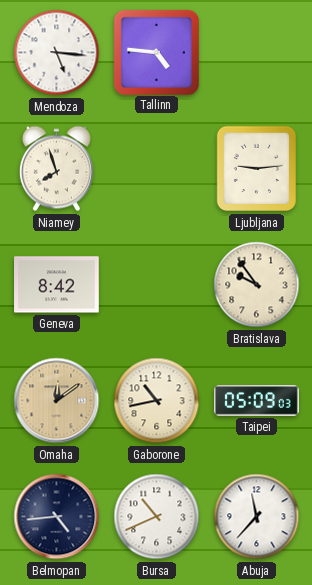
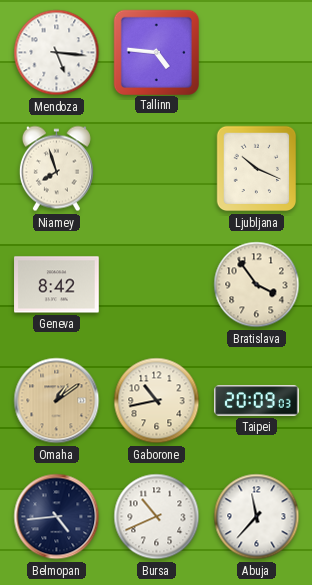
Ljubljana: 9:14 -> 10:19 (257, 169)
Bratislava: 9:54 -> 3:54 (257, 285)
Omaha: 12:09 -> 1:09 (57, 401)
Taipei: 05:09 -> 20:09 (257, 401)
